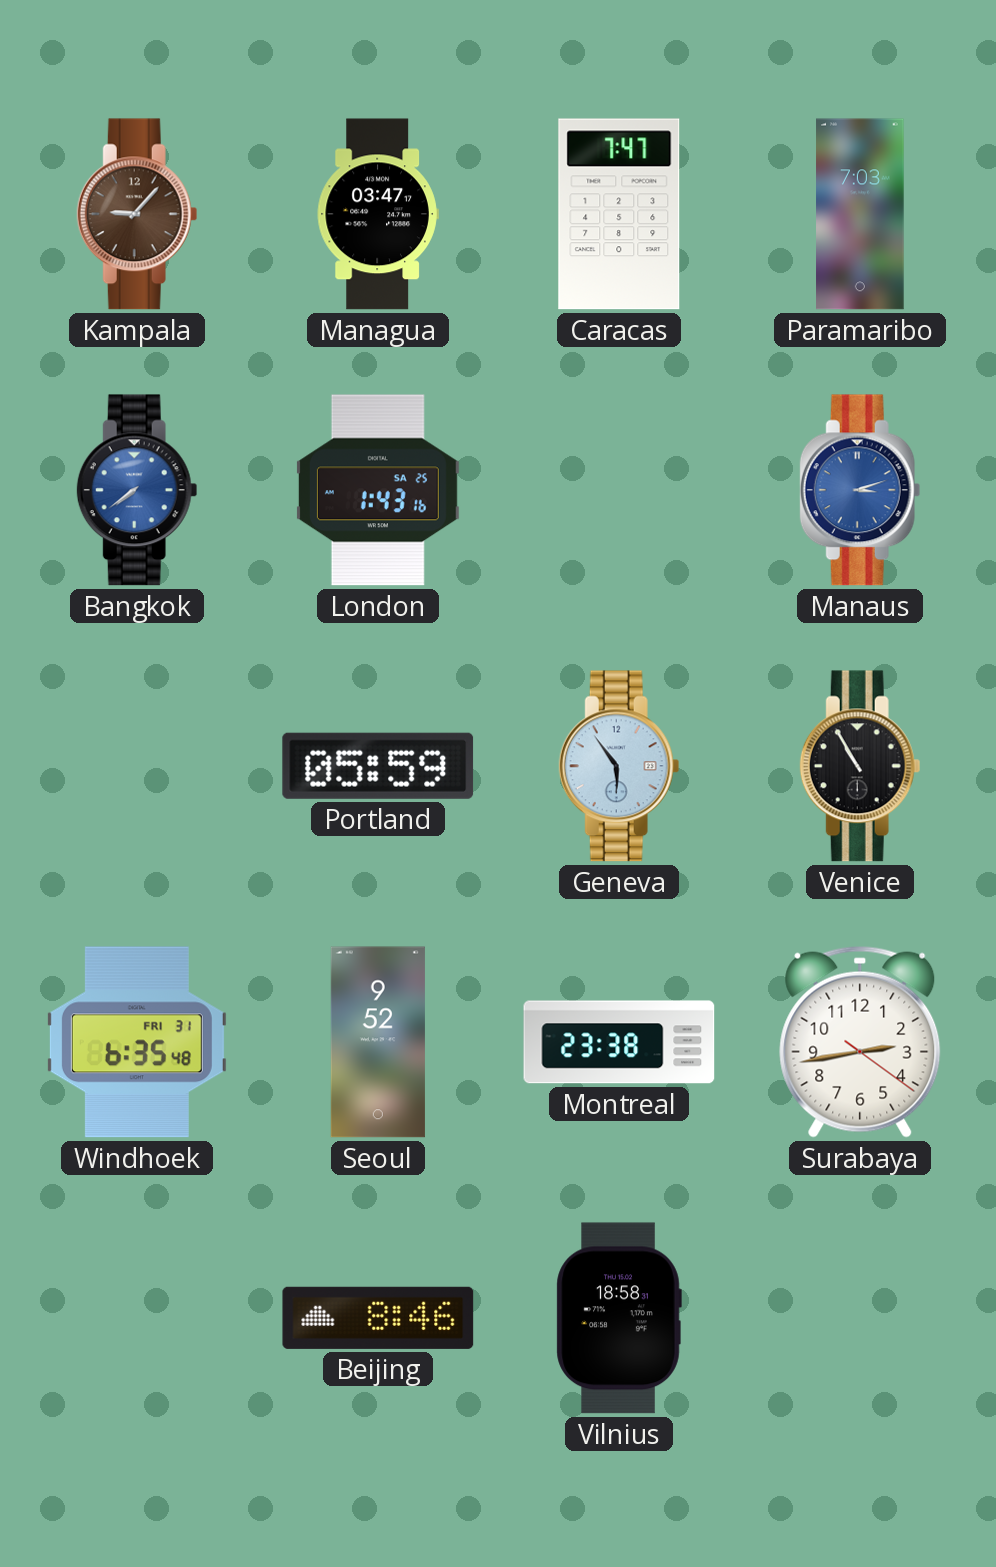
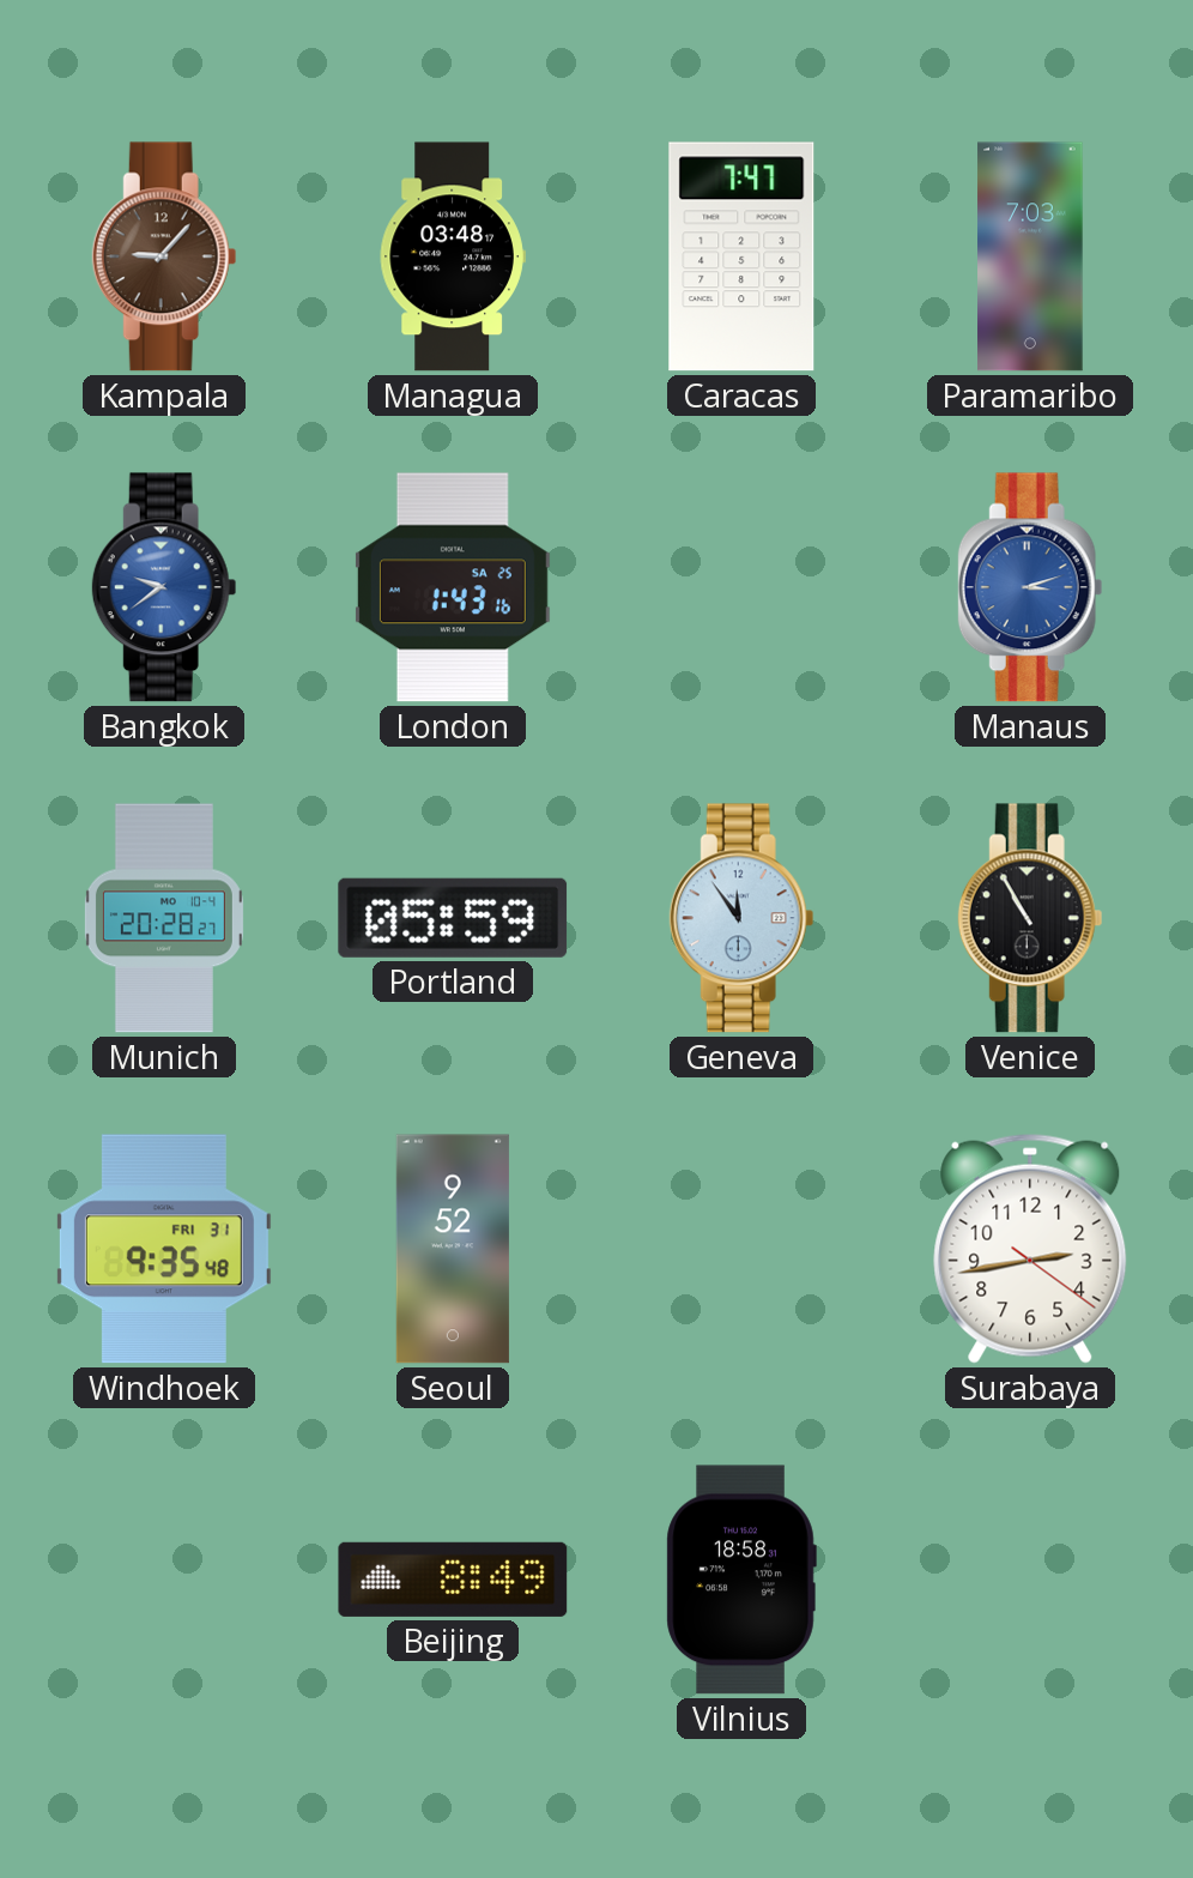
Managua: 03:47 -> 03:48 (453, 256)
Bangkok: 7:39 -> 9:39 (164, 587)
Munich: none -> 20:28 (164, 918)
Geneva: 5:54 -> 11:54 (741, 918)
Windhoek: 6:35 -> 9:35 (164, 1249)
Montreal: 23:38 -> none (619, 1042)
Beijing: 8:46 -> 8:49 (453, 1580)
